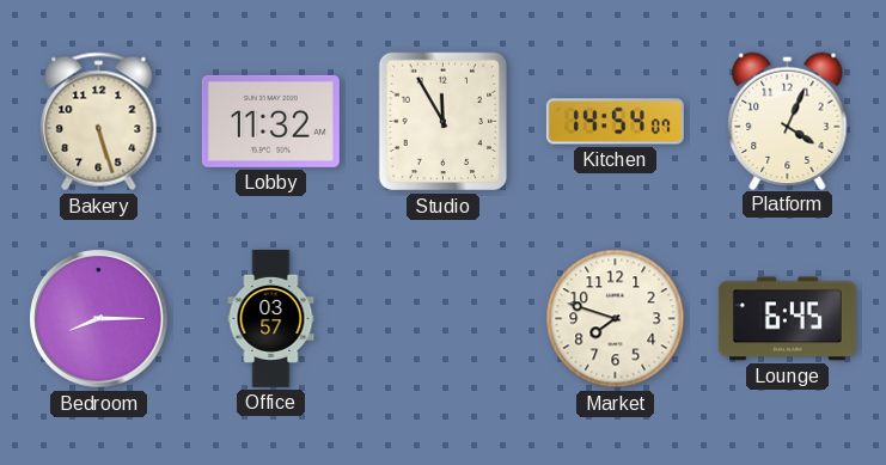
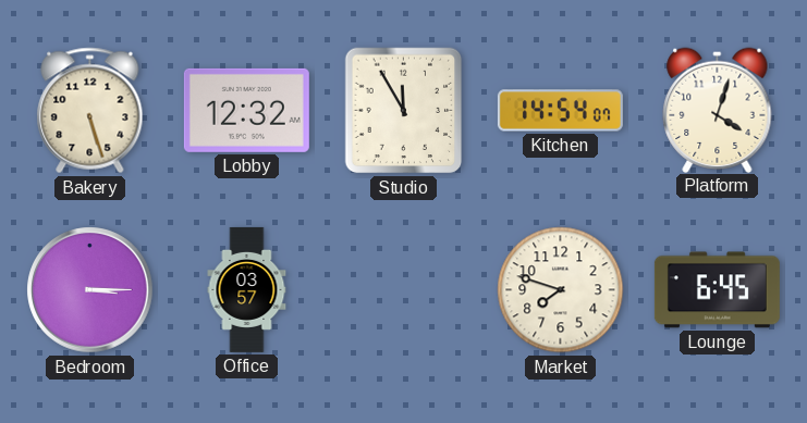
Lobby: 11:32 -> 12:32 (246, 110)
Platform: 4:04 -> 4:03 (718, 110)
Bedroom: 8:15 -> 3:15 (90, 290)
